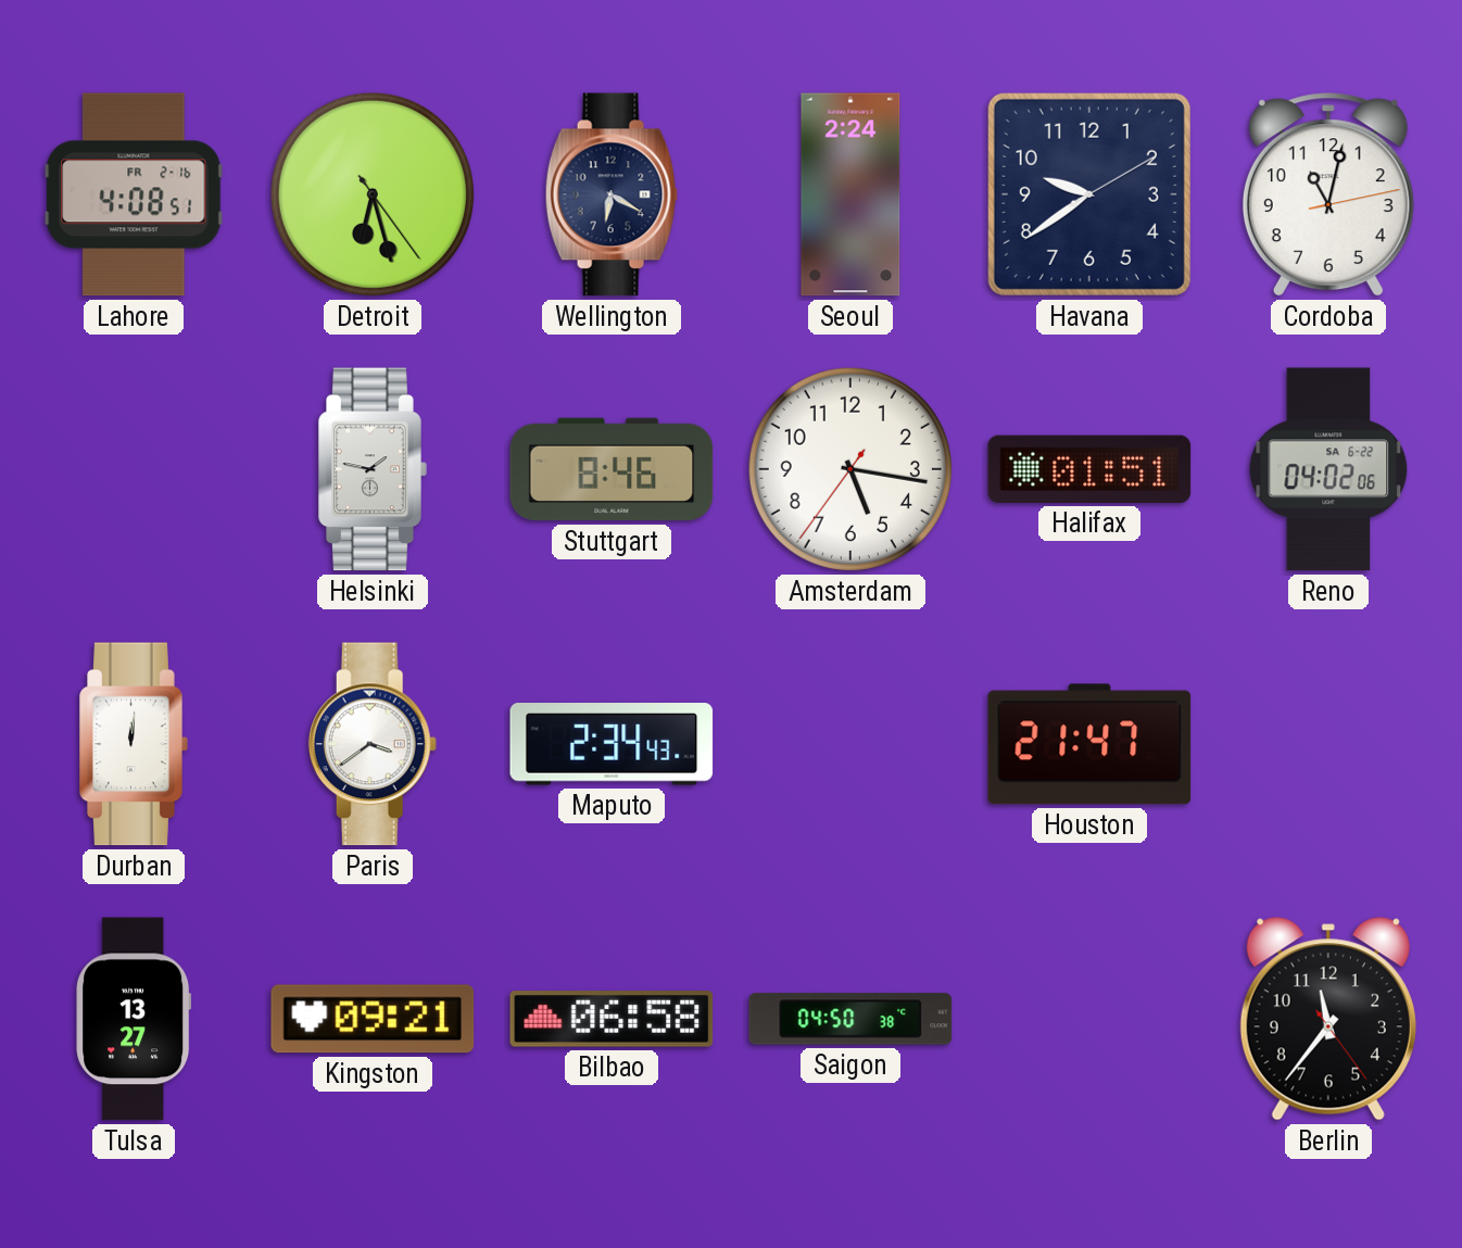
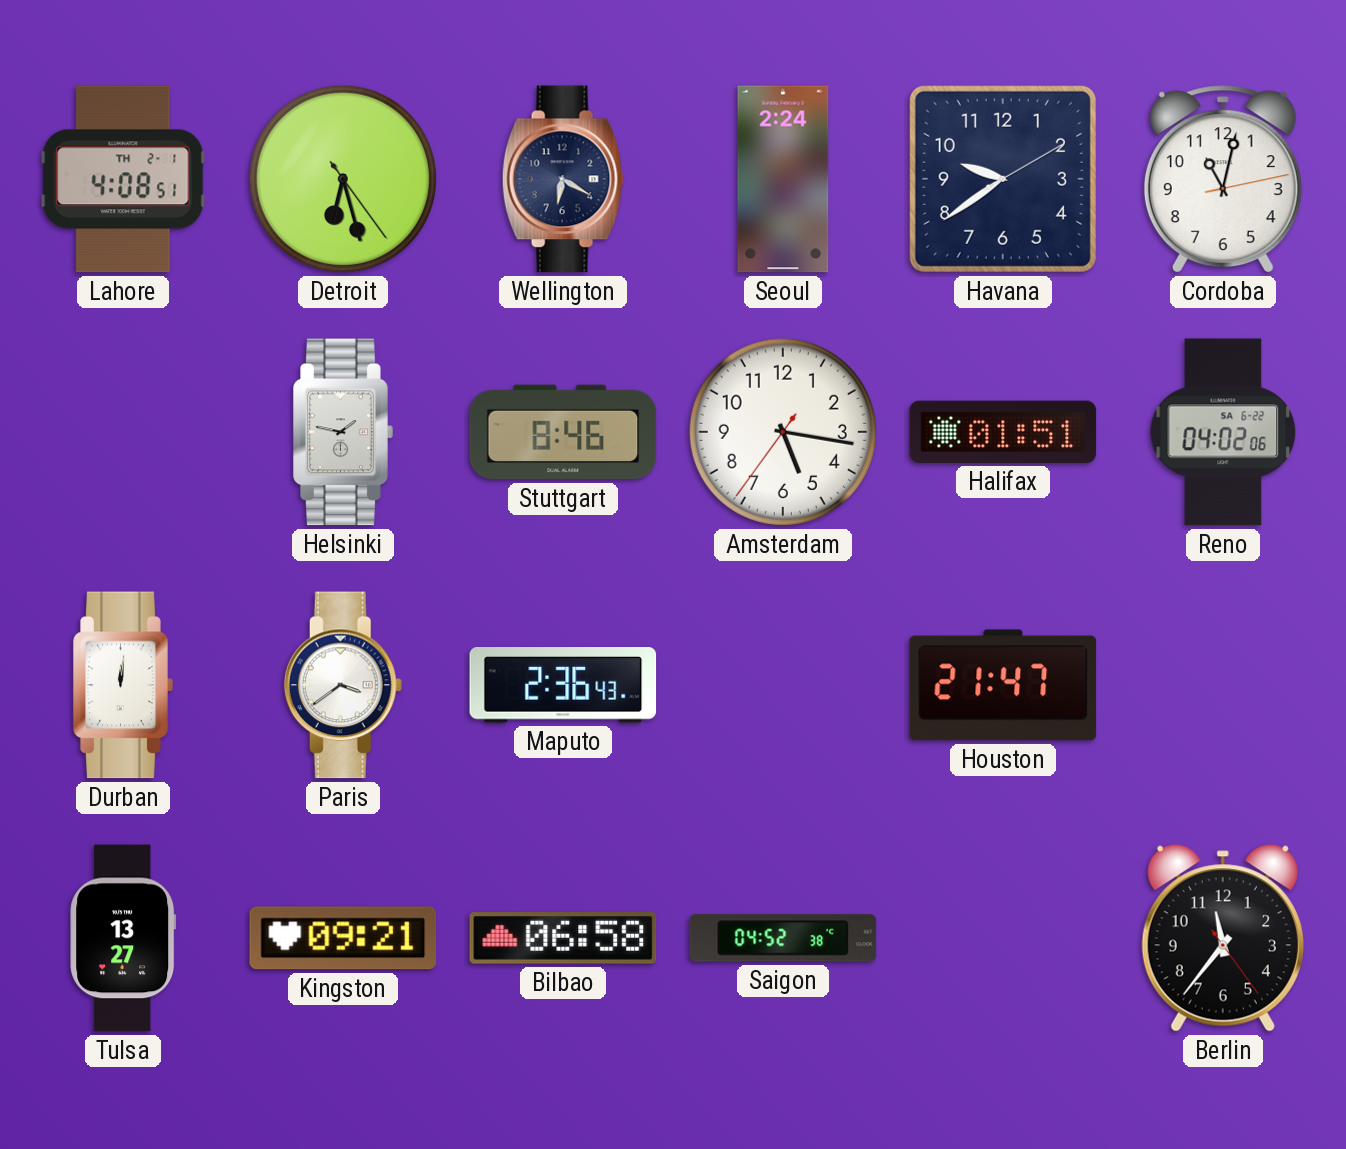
Lahore date: FR 2-16 -> TH 2-1 (123, 179)
Maputo: 2:34 -> 2:36 (563, 686)
Saigon: 04:50 -> 04:52 (783, 938)
